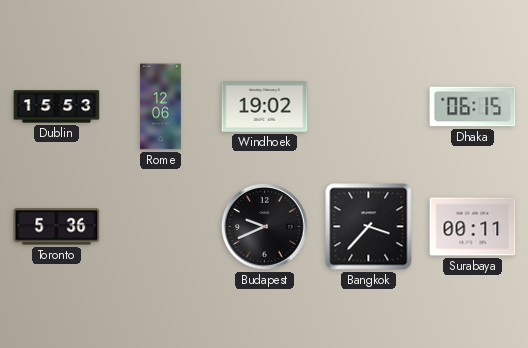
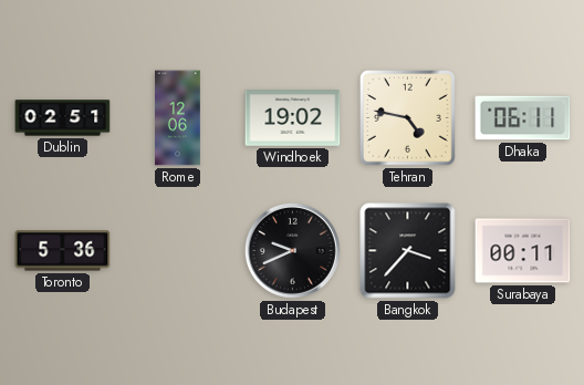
Dublin: 15:53 -> 02:51 (63, 118)
Tehran: none -> 4:47 (408, 118)
Dhaka: 06:15 -> 06:11 (523, 118)
